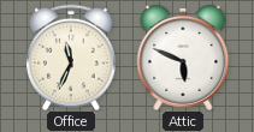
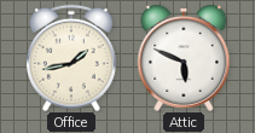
Office: 11:34 -> 1:43 (73, 58)
